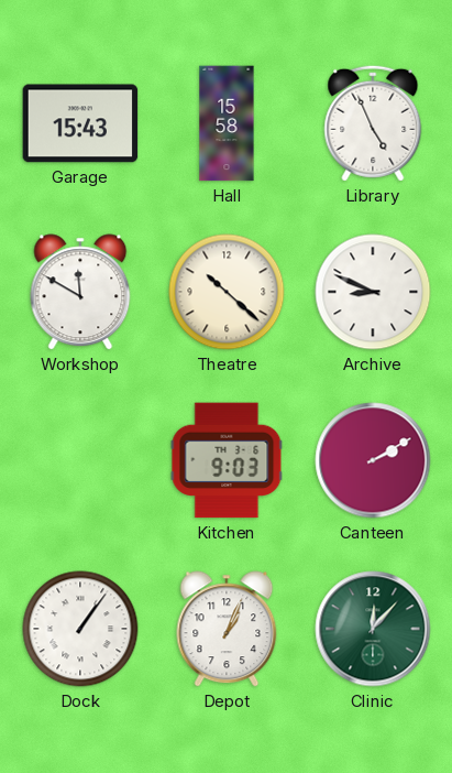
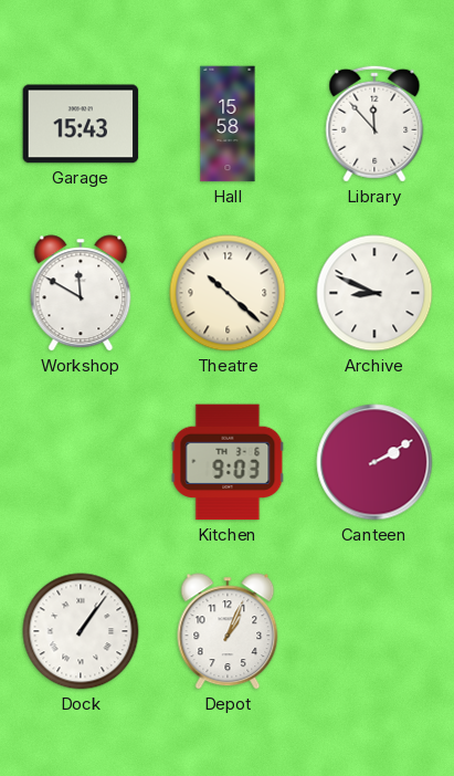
Library: 4:56 -> 11:53 (374, 124)
Clinic: 12:07 -> none (373, 629)
